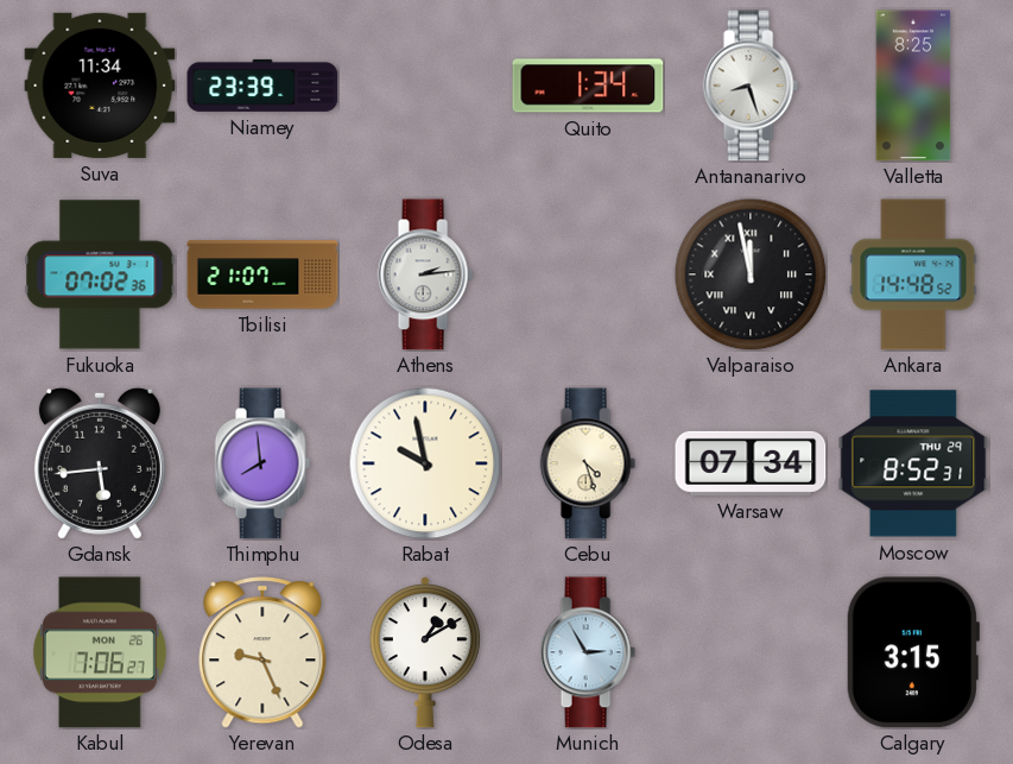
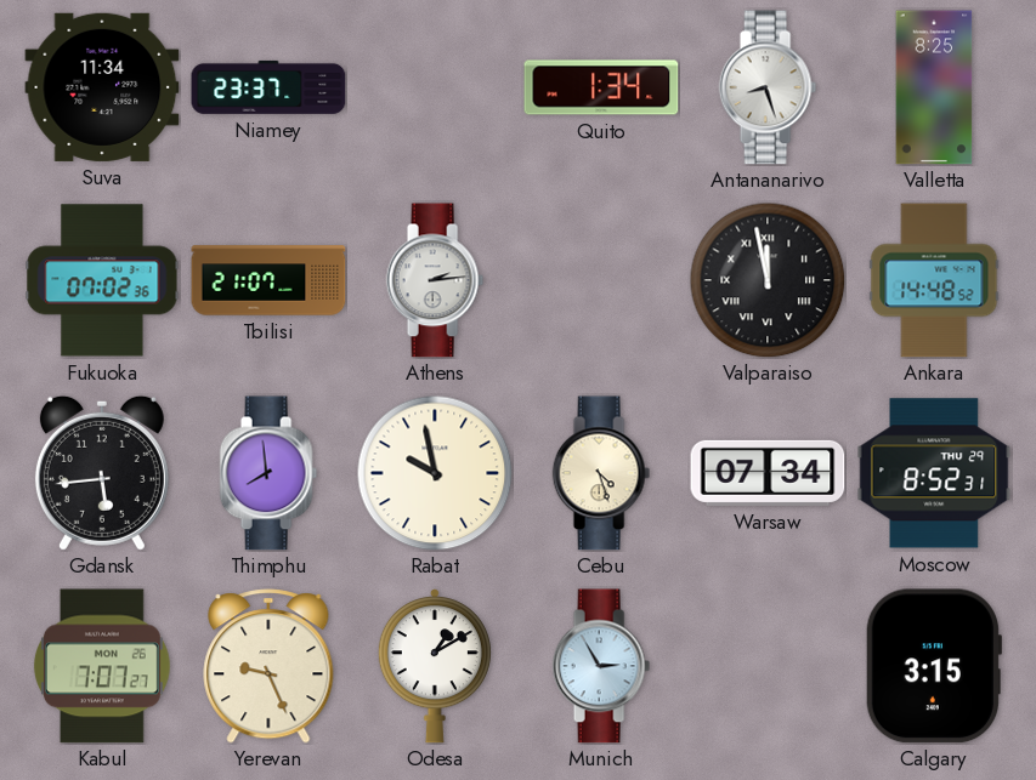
Niamey: 23:39 -> 23:37 (268, 87)
Kabul: 7:06 -> 7:07 (103, 666)
